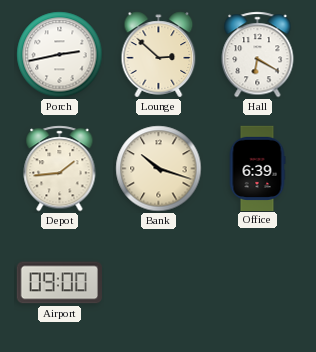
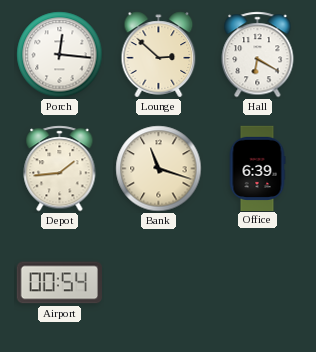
Porch: 2:43 -> 12:16 (60, 55)
Bank: 10:18 -> 11:18 (159, 169)
Airport: 09:00 -> 00:54 (59, 283)
